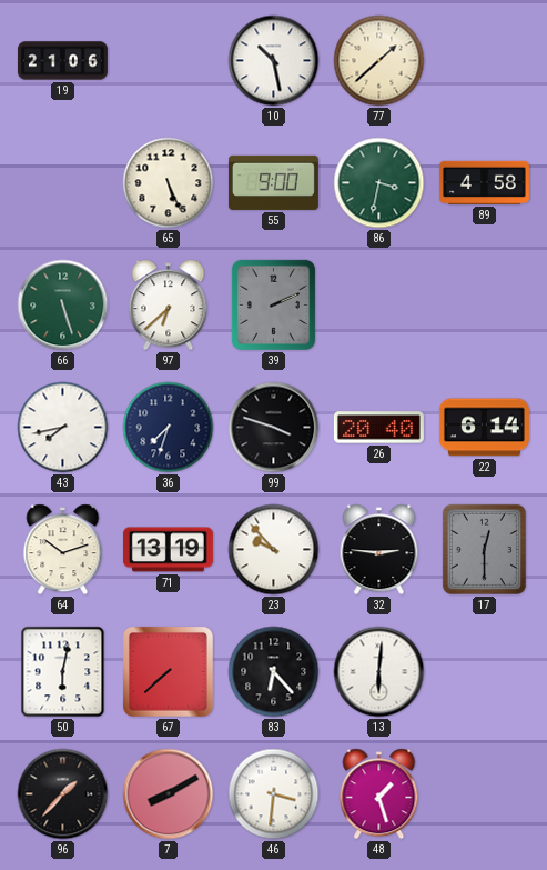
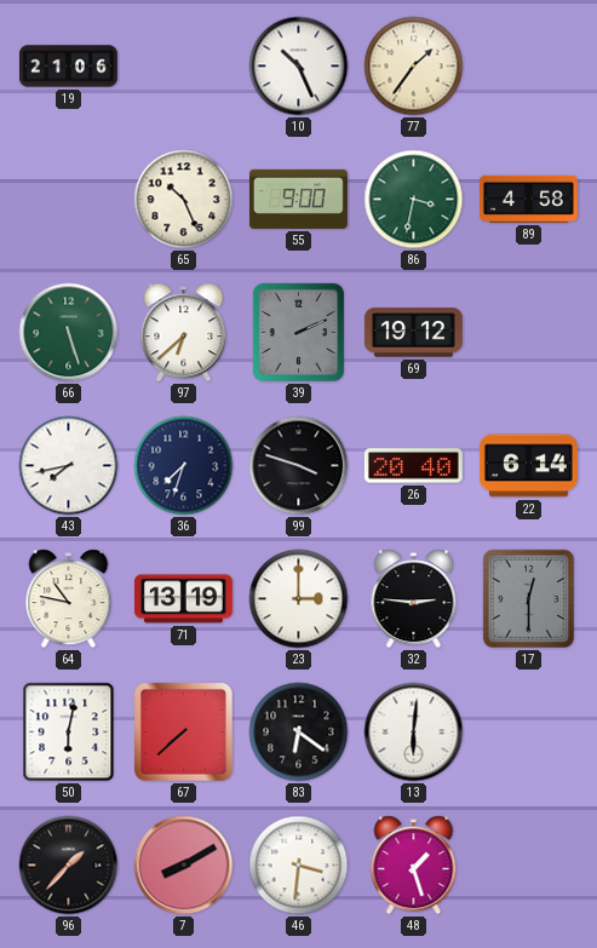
10: 10:28 -> 10:26 (299, 67)
77: 1:38 -> 1:36 (414, 67)
65: 5:26 -> 10:26 (184, 200)
69: none -> 19:12 (413, 333)
64: 10:12 -> 10:47 (69, 599)
23: 9:53 -> 3:00 (299, 599)
83: 6:23 -> 6:21 (299, 732)
